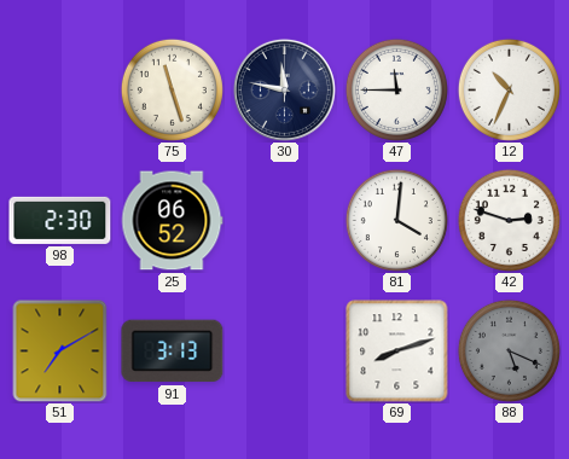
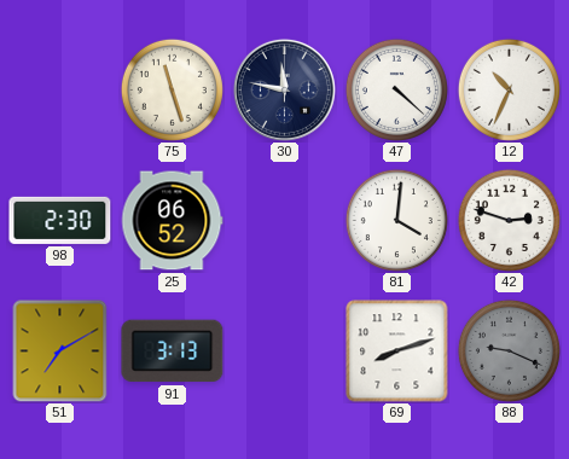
47: 11:45 -> 4:22 (396, 89)
88: 5:19 -> 9:19 (509, 350)
